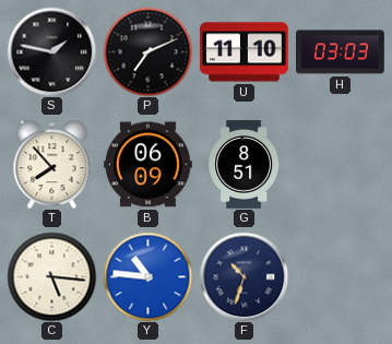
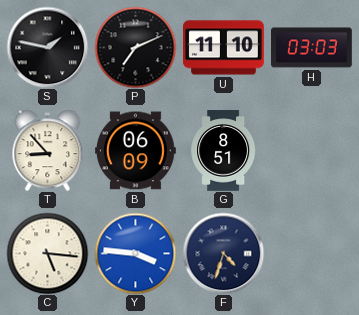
T: 7:53 -> 8:53 (48, 150)
Y: 10:46 -> 3:46 (135, 253)
F: 10:33 -> 4:33 (223, 253)
